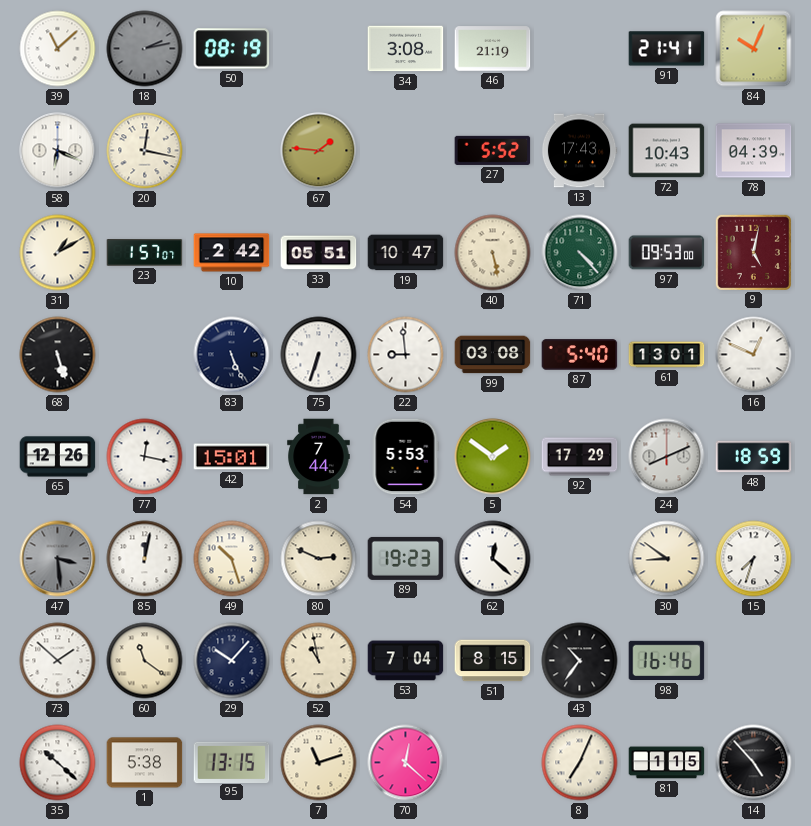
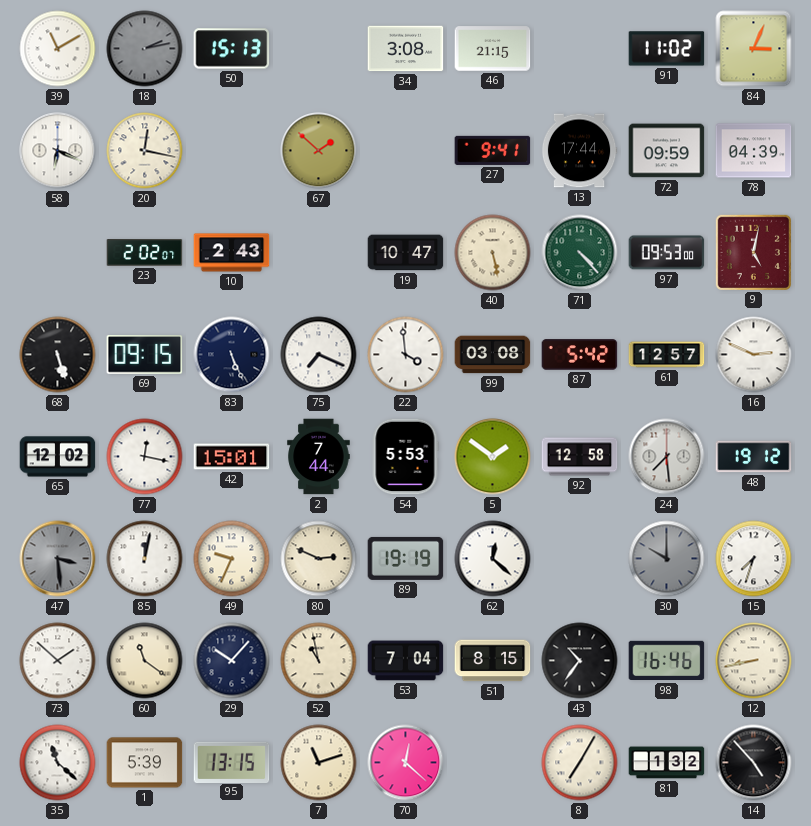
39: 11:08 -> 11:10 (58, 49)
50: 08:19 -> 15:13 (232, 49)
46: 21:19 -> 21:15 (493, 49)
91: 21:41 -> 11:02 (667, 49)
84: 10:04 -> 3:04 (754, 49)
67: 1:46 -> 1:52 (319, 151)
27: 5:52 -> 9:41 (493, 150)
13: 17:43 -> 17:44 (579, 151)
72: 10:43 -> 09:59 (667, 151)
31: 1:10 -> none (58, 253)
23: 1:57 -> 2:02 (145, 253)
10: 2:42 -> 2:43 (232, 253)
33: 05:51 -> none (319, 253)
69: none -> 09:15 (145, 355)
75: 6:33 -> 7:19 (319, 355)
22: 8:59 -> 3:59 (406, 355)
87: 5:40 -> 5:42 (580, 355)
61: 13:01 -> 12:57 (667, 355)
16: 12:49 -> 2:49 (754, 355)
65: 12:26 -> 12:02 (58, 457)
92: 17:29 -> 12:58 (580, 457)
24: 8:11 -> 7:29 (667, 457)
48: 18:59 -> 19:12 (754, 457)
49: 10:27 -> 9:34 (232, 559)
89: 19:23 -> 19:19 (406, 558)
30: 8:51 -> 10:00 (667, 559)
30 dial: cream -> grey (667, 559)
12: none -> 8:43 (754, 661)
35: 10:22 -> 11:22 (58, 763)
1: 5:38 -> 5:39 (145, 763)
8: 7:04 -> 7:05 (580, 763)
81: 1:15 -> 1:32 (667, 763)
